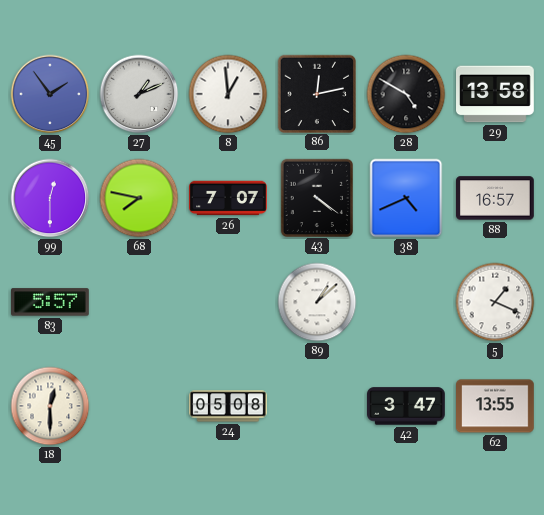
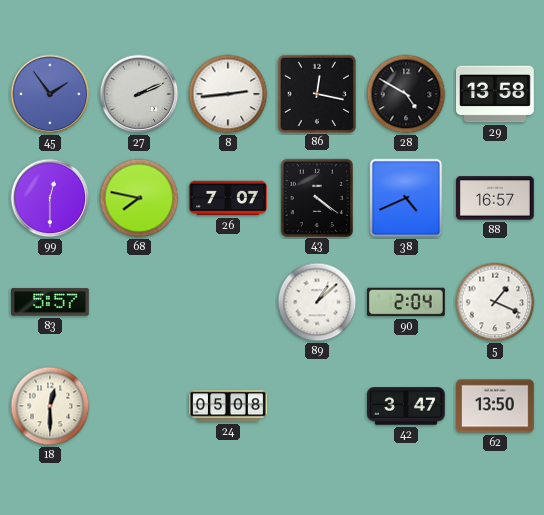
27: 1:11 -> 2:11 (139, 94)
8: 12:59 -> 2:44 (228, 94)
86: 12:13 -> 12:17 (316, 93)
90: none -> 2:04 (407, 302)
62: 13:55 -> 13:50 (496, 406)
